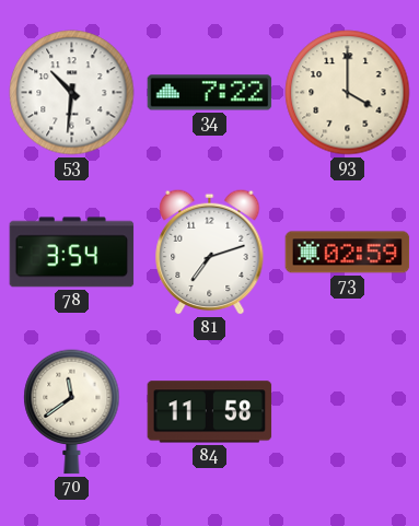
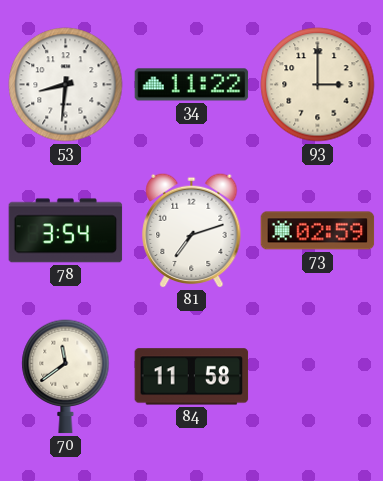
53: 10:31 -> 8:31 (66, 85)
34: 7:22 -> 11:22 (192, 85)
93: 4:00 -> 3:00 (318, 85)
